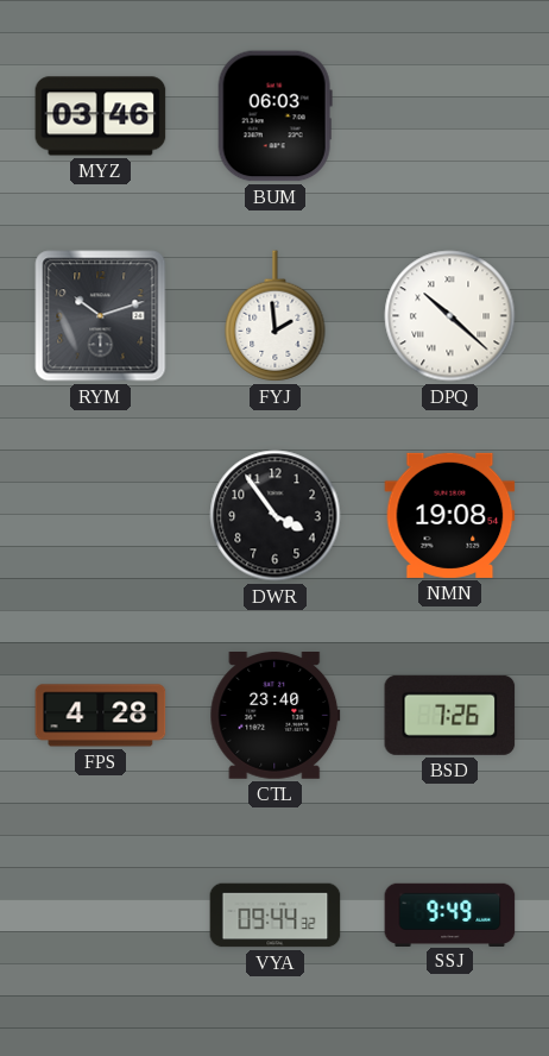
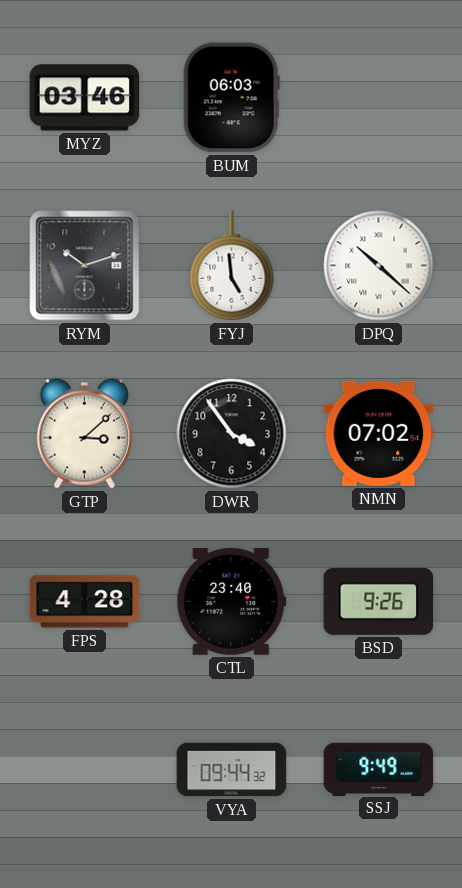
FYJ: 1:59 -> 4:59 (232, 266)
GTP: none -> 3:08 (84, 434)
NMN: 19:08 -> 07:02 (379, 433)
BSD: 7:26 -> 9:26 (379, 601)
